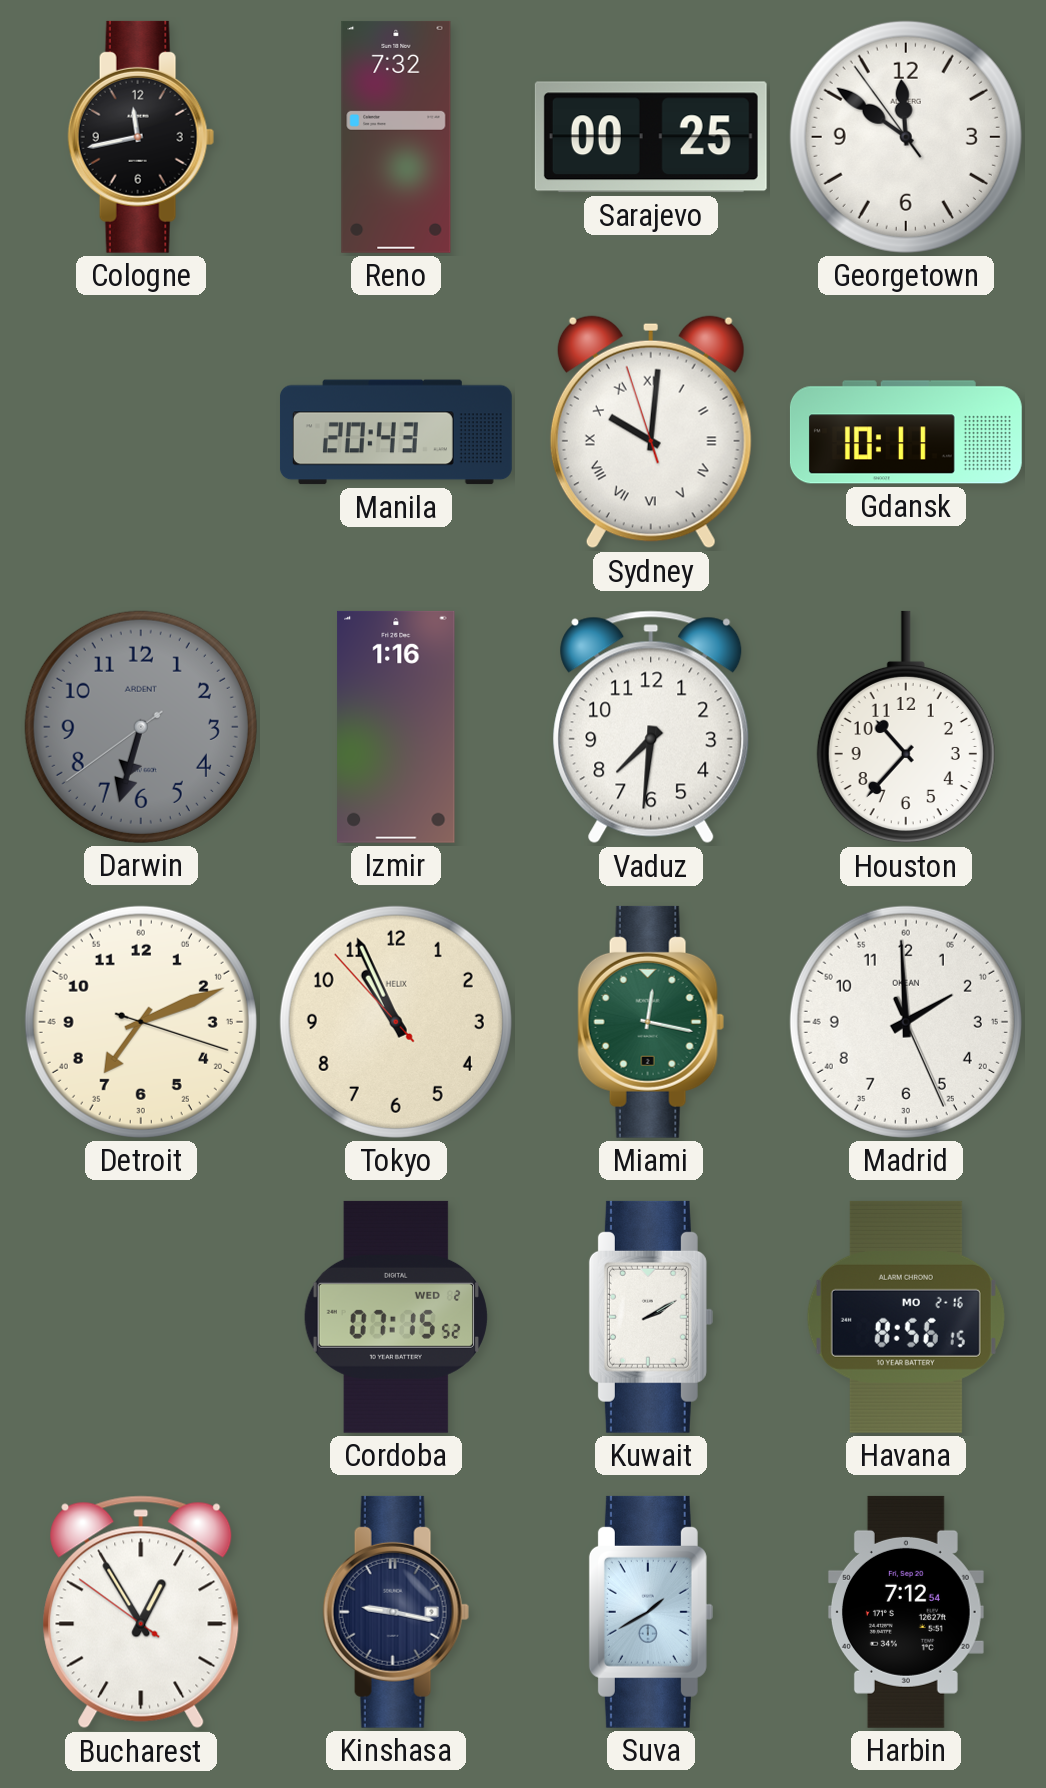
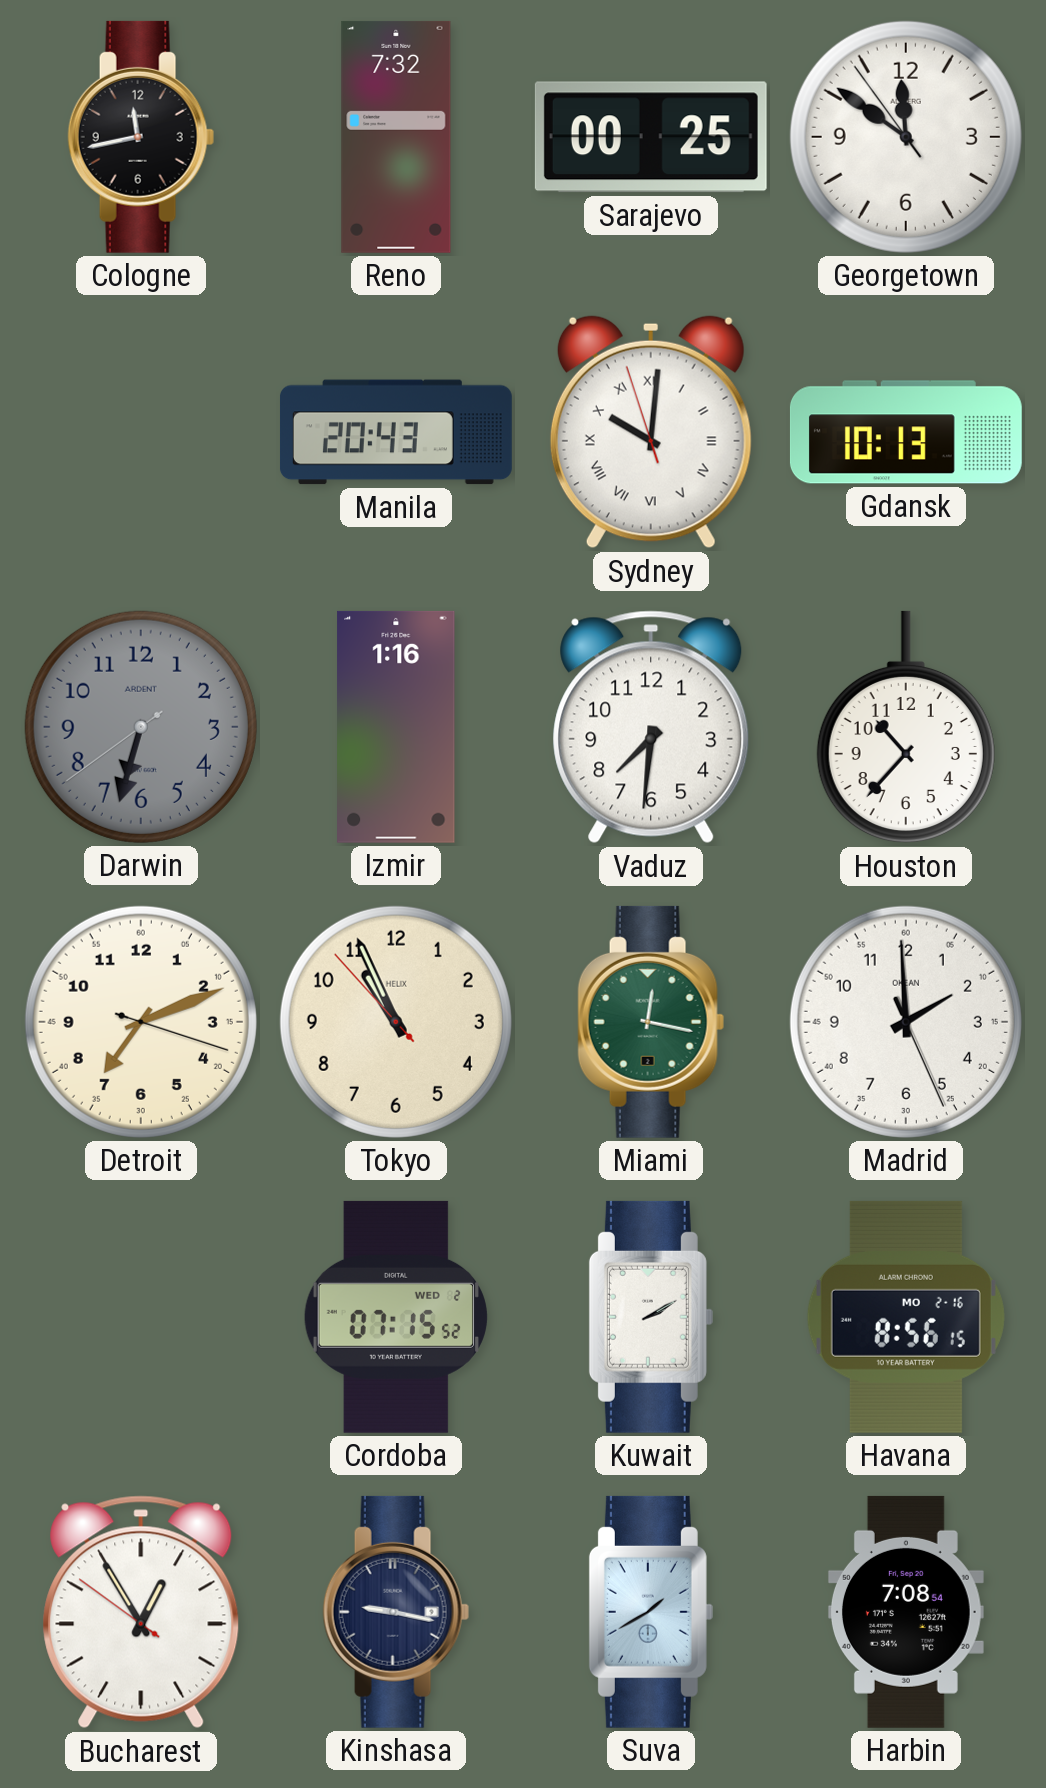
Gdansk: 10:11 -> 10:13 (906, 432)
Harbin: 7:12 -> 7:08 (906, 1612)
